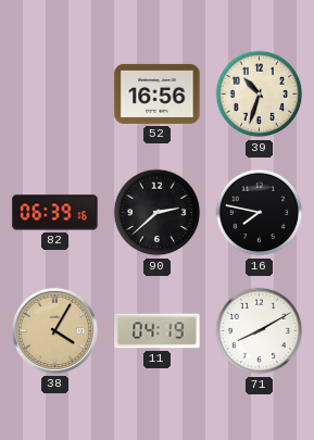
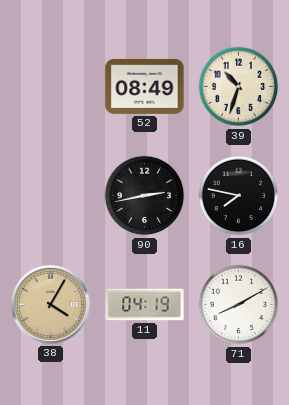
52: 16:56 -> 08:49 (145, 86)
82: 06:39 -> none (55, 213)
90: 2:38 -> 2:43 (145, 196)
